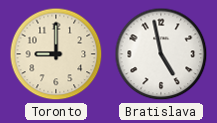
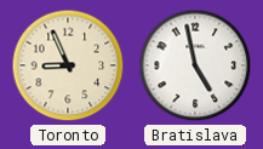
Toronto: 9:00 -> 8:56 (68, 65)
